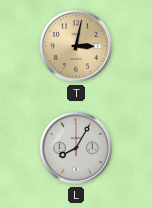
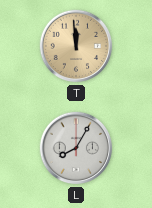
T: 3:02 -> 11:59 (76, 46)
